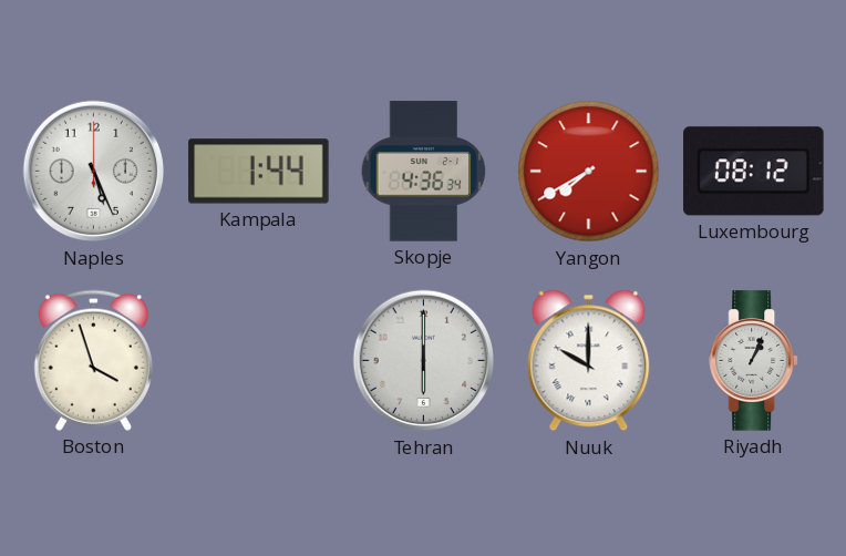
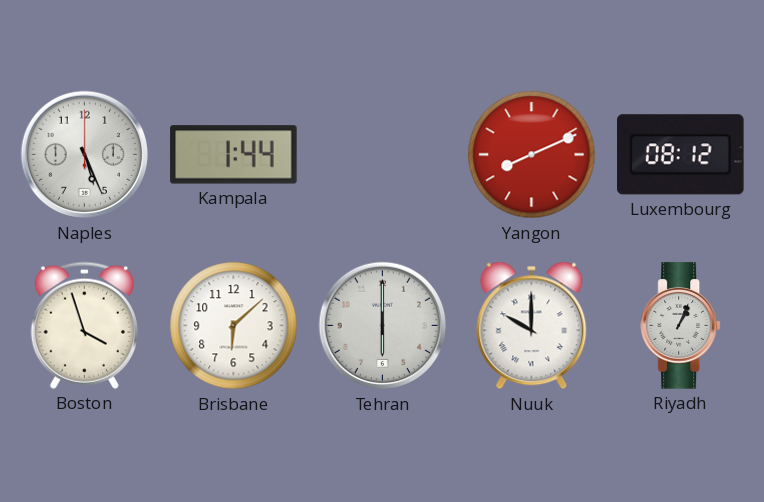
Skopje: 4:36 -> none (424, 172)
Yangon: 7:40 -> 8:11 (532, 155)
Brisbane: none -> 6:08 (234, 326)
